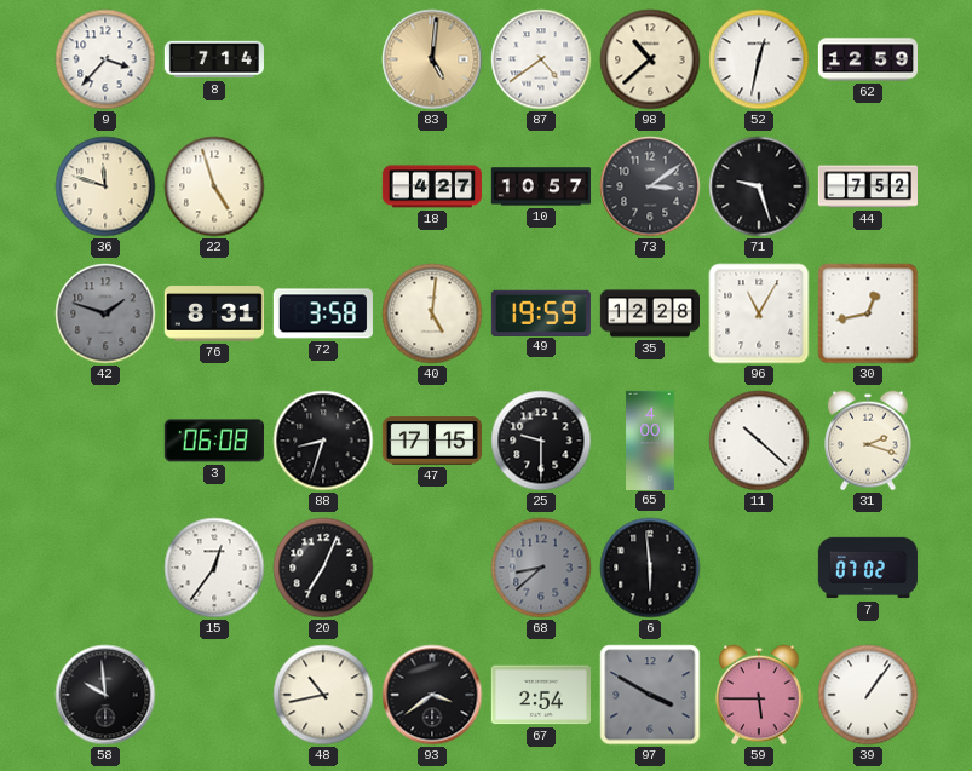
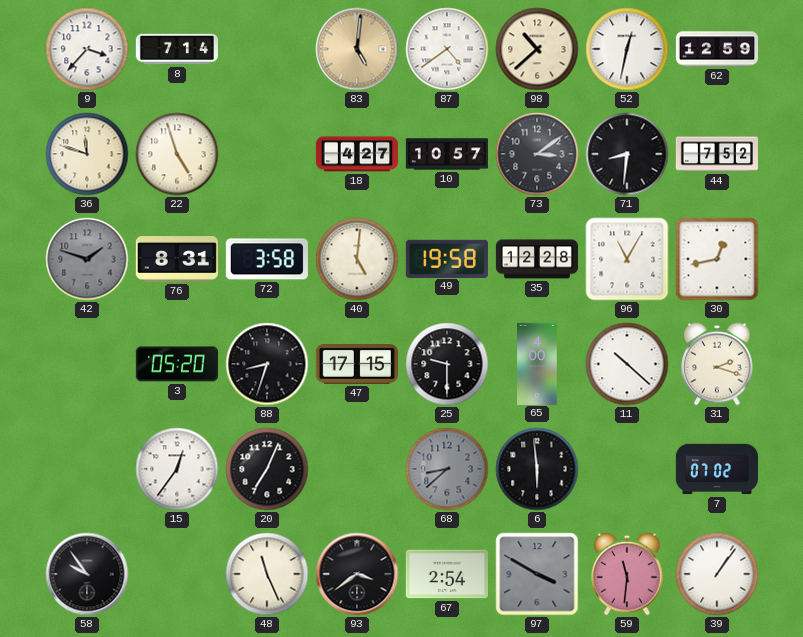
71: 9:27 -> 8:31 (627, 154)
49: 19:59 -> 19:58 (447, 258)
3: 06:08 -> 05:20 (177, 364)
58: 9:59 -> 9:54 (87, 574)
48: 10:43 -> 11:26 (267, 574)
59: 5:45 -> 11:31 (627, 574)
